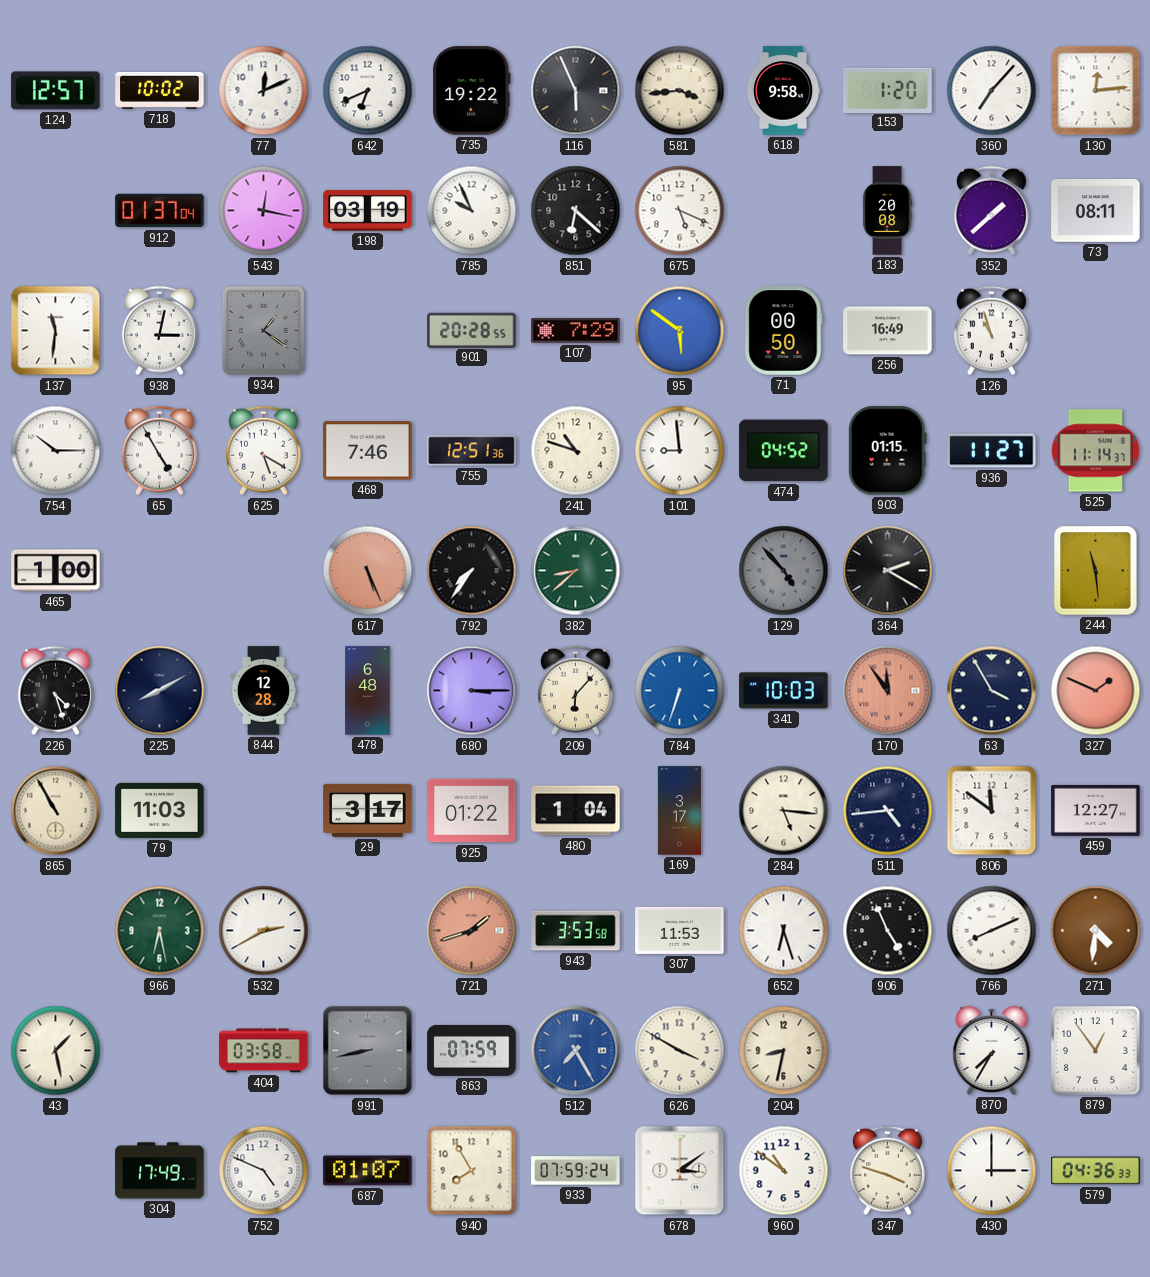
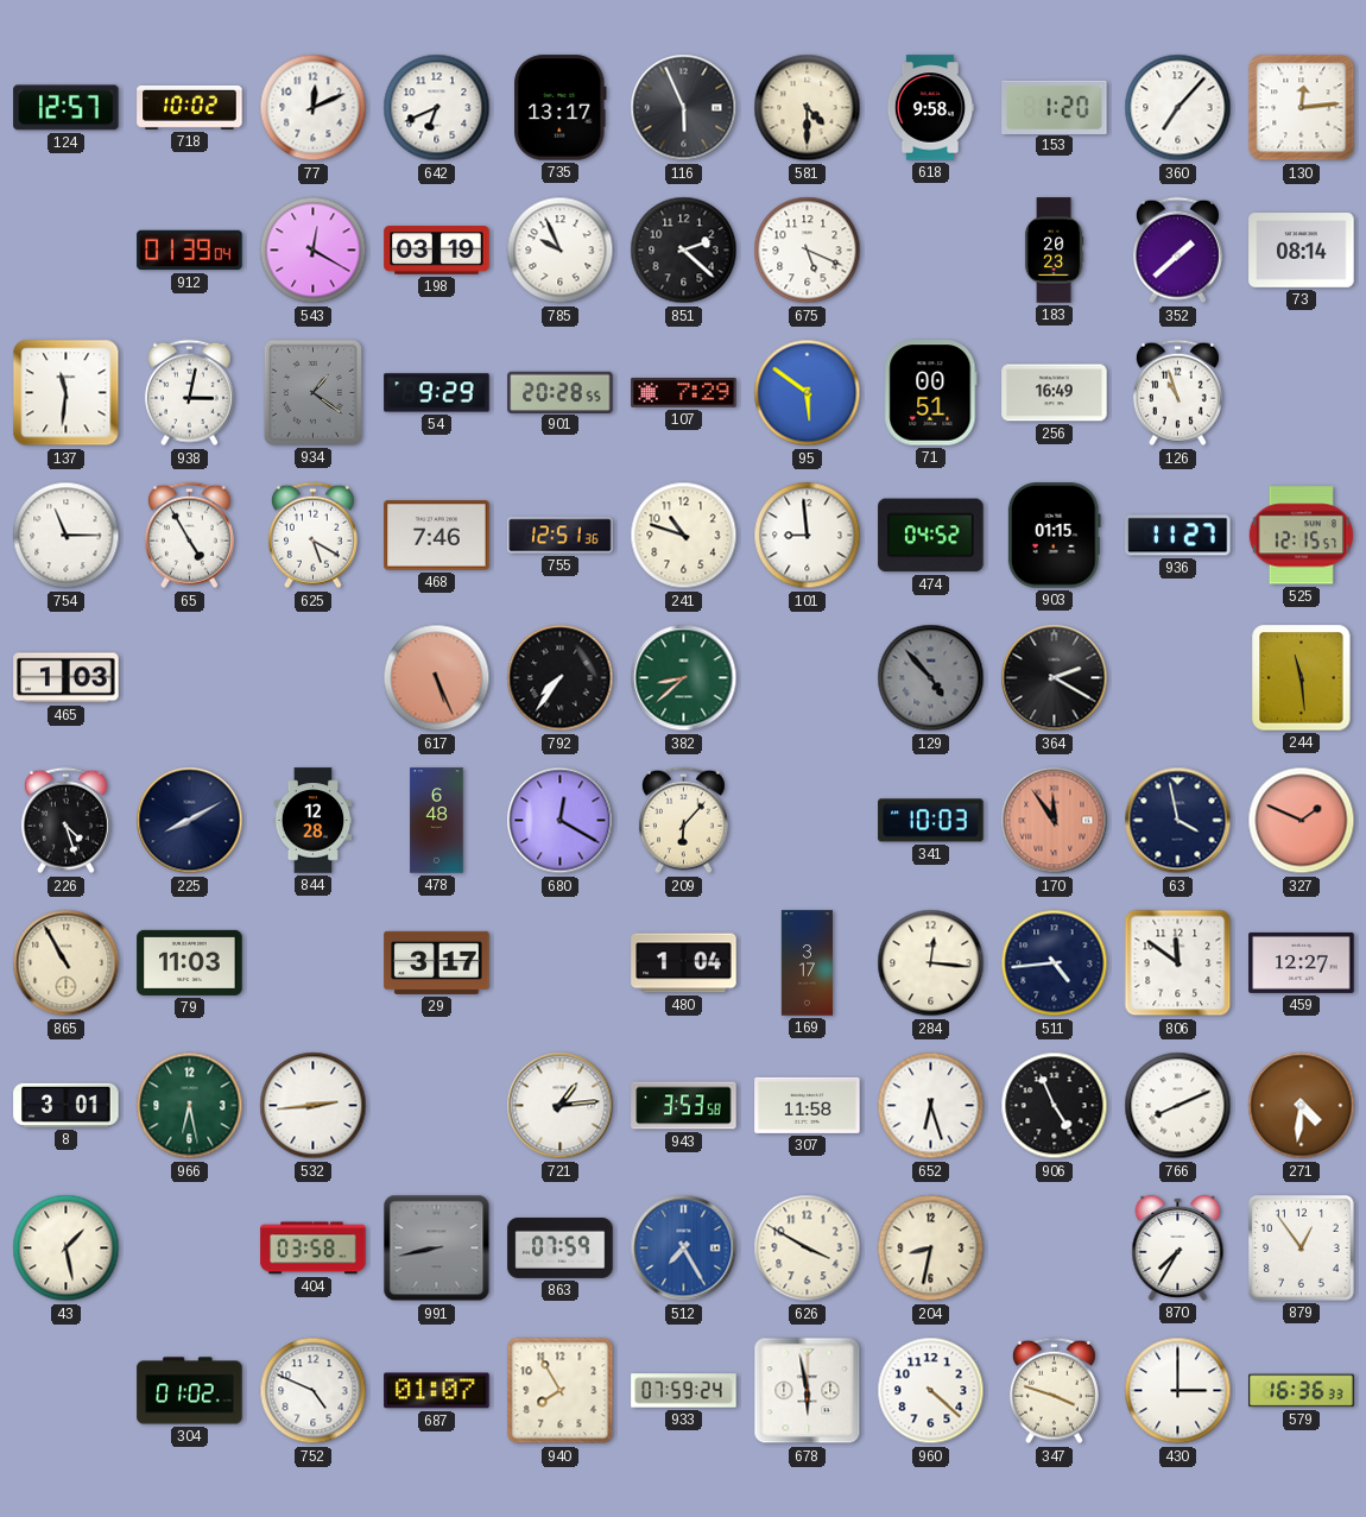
735: 19:22 -> 13:17 (561, 108)
581: 3:44 -> 4:30 (808, 108)
912: 01:37 -> 01:39 (190, 251)
543: 12:17 -> 12:20 (314, 251)
851: 6:22 -> 2:22 (684, 251)
183: 20:08 -> 20:23 (1054, 251)
73: 08:11 -> 08:14 (1302, 251)
54: none -> 9:29 (437, 393)
71: 00:50 -> 00:51 (931, 393)
754: 10:15 -> 11:15 (67, 536)
525: 11:14 -> 12:15 (1301, 536)
465: 1:00 -> 1:03 (67, 678)
680: 3:15 -> 12:20 (561, 821)
784: 6:33 -> none (680, 691)
63: 3:55 -> 3:58 (1178, 821)
925: 01:22 -> none (472, 811)
284: 5:16 -> 12:16 (931, 963)
8: none -> 3:01 (67, 1105)
532: 2:40 -> 2:44 (314, 1106)
721: 1:42 -> 1:14 (561, 1106)
721 dial: salmon -> white (561, 1106)
307: 11:53 -> 11:58 (808, 1105)
304: 17:49 -> 01:02 (190, 1391)
678: 3:09 -> 5:58 (808, 1391)
960: 10:51 -> 4:22 (931, 1391)
579: 04:36 -> 16:36 (1302, 1391)
